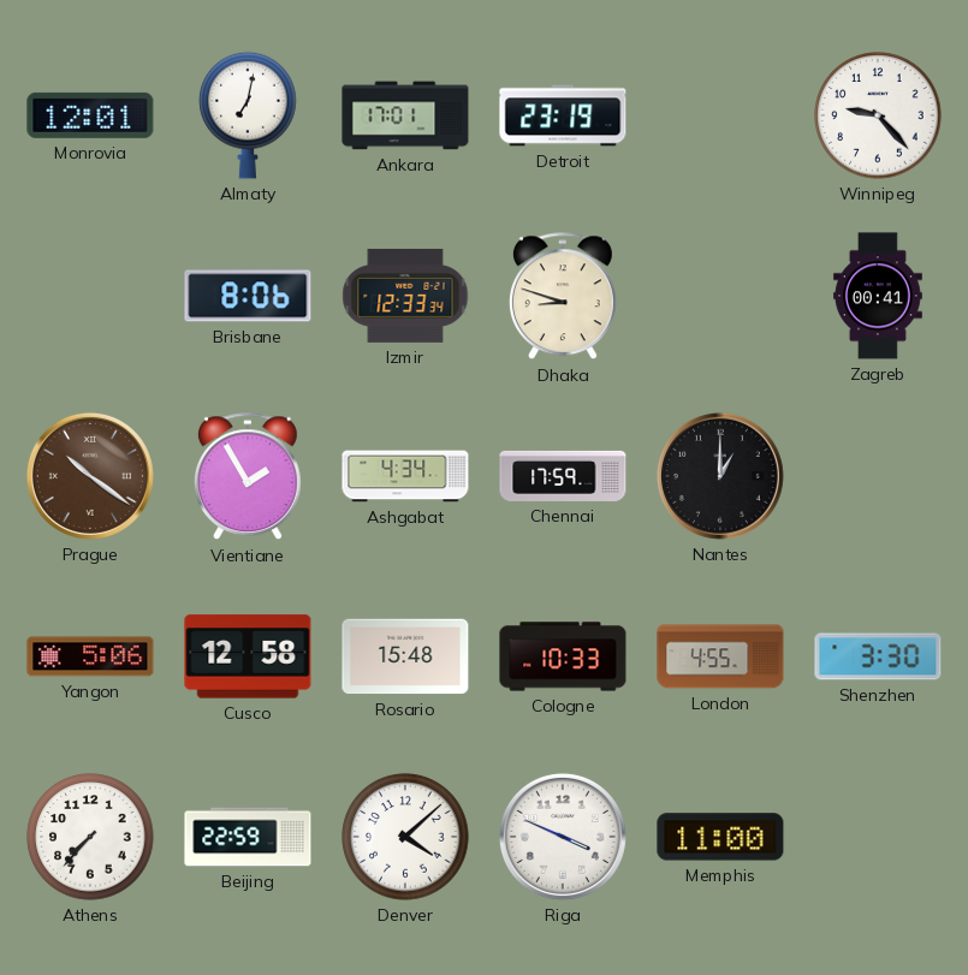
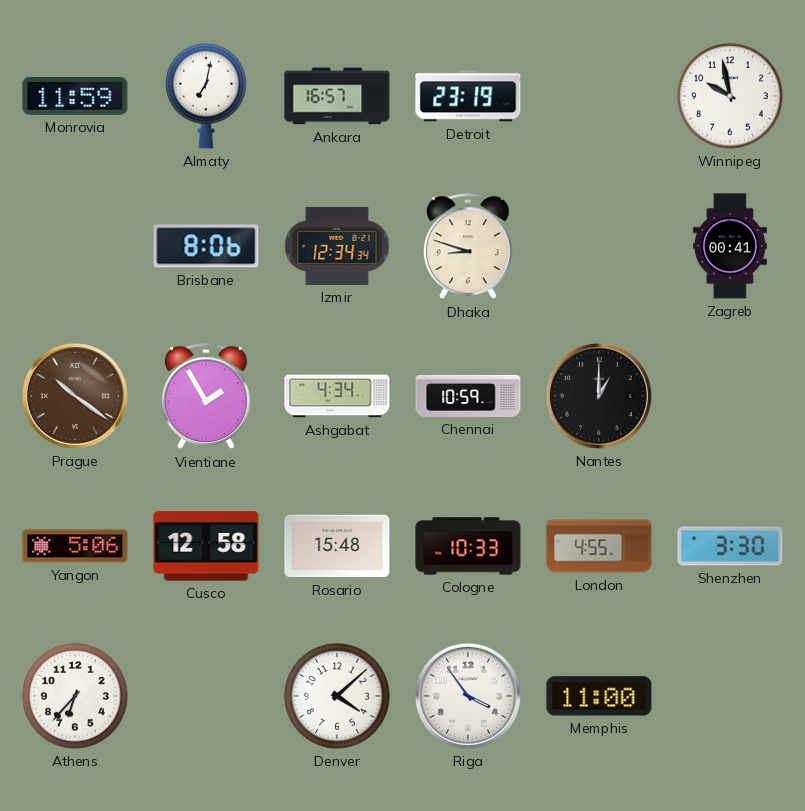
Monrovia: 12:01 -> 11:59 (75, 96)
Ankara: 17:01 -> 16:57 (337, 96)
Winnipeg: 9:23 -> 9:58 (730, 96)
Izmir: 12:33 -> 12:34 (337, 246)
Chennai: 17:59 -> 10:59 (468, 396)
Athens: 7:37 -> 6:37 (75, 696)
Beijing: 22:59 -> none (248, 837)
Riga: 3:49 -> 3:54 (468, 696)
